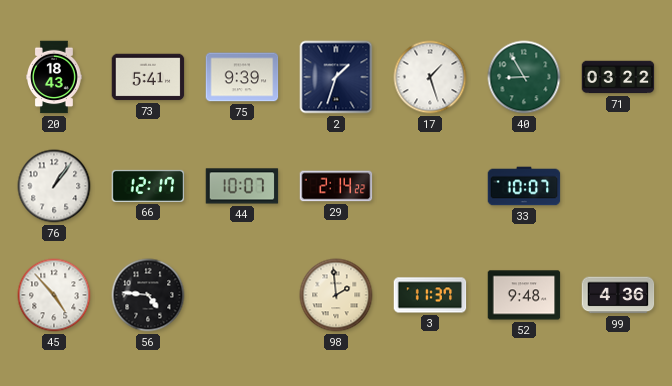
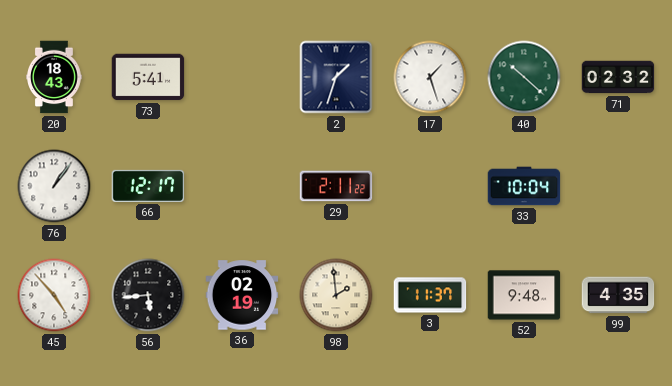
75: 9:39 -> none (242, 77)
40: 8:55 -> 10:22 (524, 77)
71: 03:22 -> 02:32 (618, 77)
44: 10:07 -> none (242, 186)
29: 2:14 -> 2:11 (336, 186)
33: 10:07 -> 10:04 (524, 186)
56: 4:46 -> 5:44 (148, 295)
36: none -> 02:19 (242, 295)
99: 4:36 -> 4:35 (618, 295)
